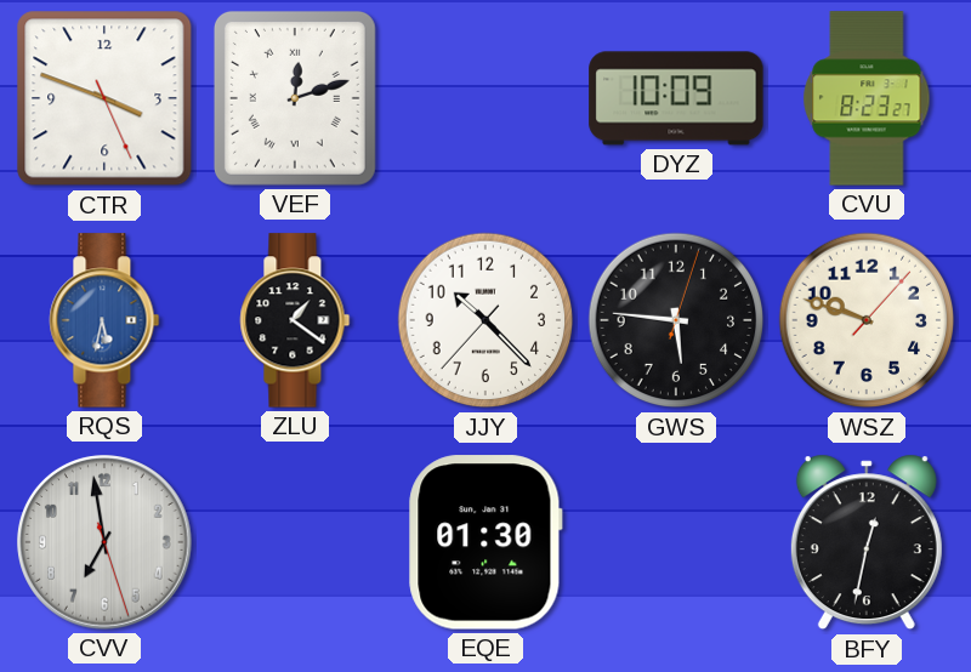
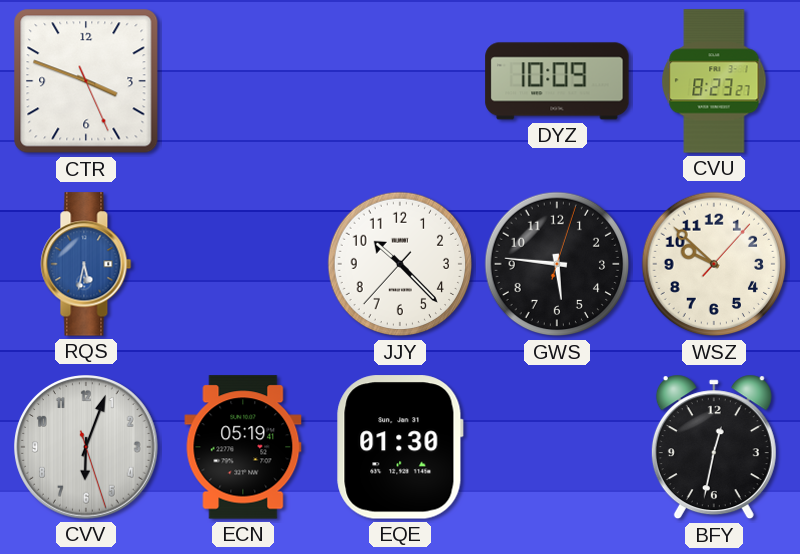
VEF: 12:12 -> none (295, 98)
ZLU: 1:21 -> none (295, 320)
WSZ: 9:48 -> 9:52 (714, 264)
CVV: 6:58 -> 6:03 (86, 447)
ECN: none -> 05:19 (243, 447)
